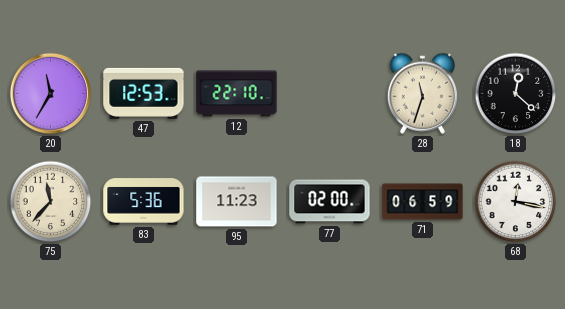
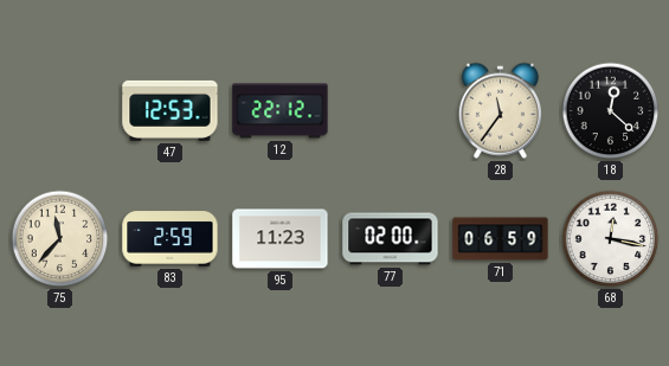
20: 11:35 -> none (51, 94)
12: 22:10 -> 22:12 (281, 111)
28: 11:33 -> 11:36 (500, 110)
83: 5:36 -> 2:59 (171, 239)
